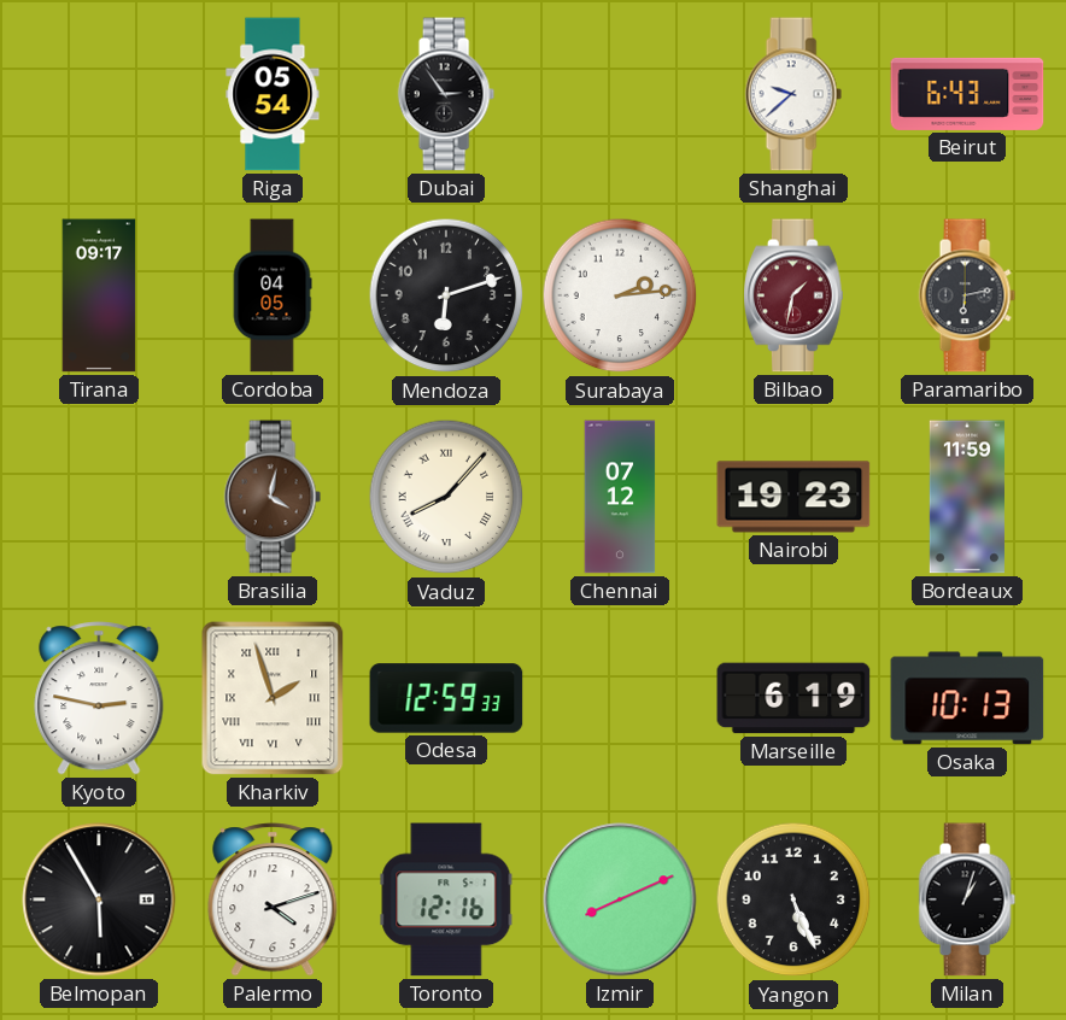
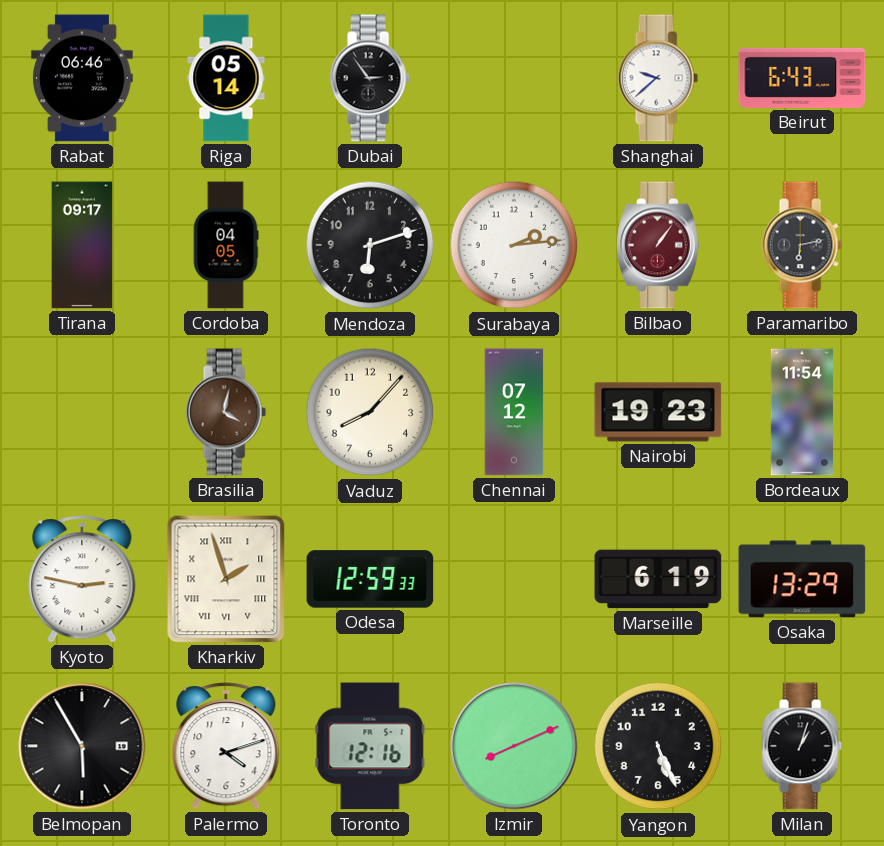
Rabat: none -> 06:46 (82, 78)
Riga: 05:54 -> 05:14 (226, 78)
Bilbao: 1:32 -> 1:06 (659, 245)
Vaduz numerals: Roman -> Arabic (370, 412)
Bordeaux: 11:59 -> 11:54 (802, 412)
Osaka: 10:13 -> 13:29 (802, 579)
